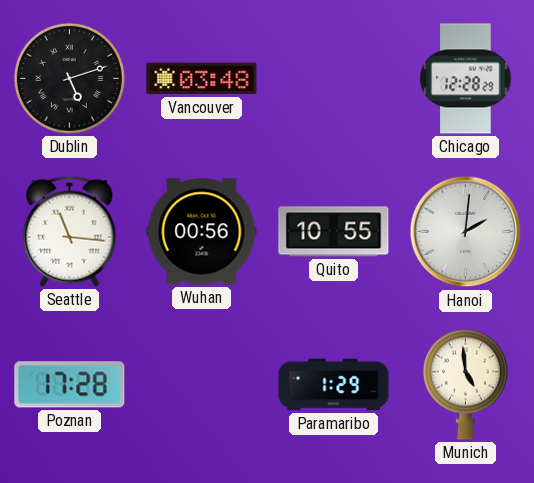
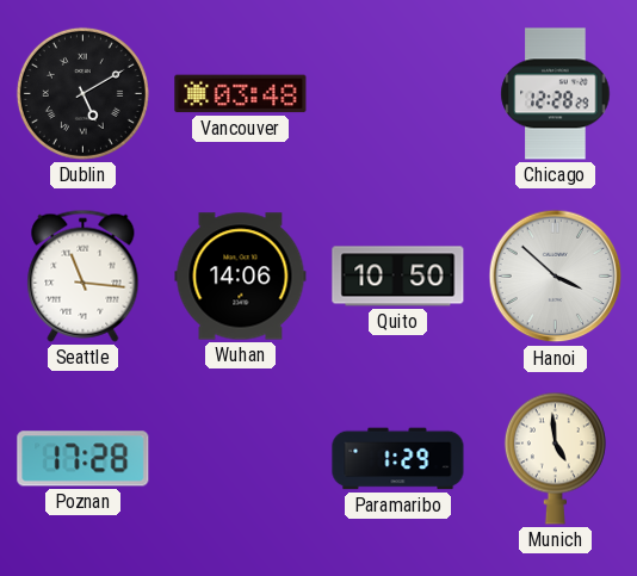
Dublin: 5:12 -> 5:10 (82, 93)
Wuhan: 00:56 -> 14:06 (241, 277)
Quito: 10:55 -> 10:50 (398, 277)
Hanoi: 2:01 -> 3:52 (556, 277)
